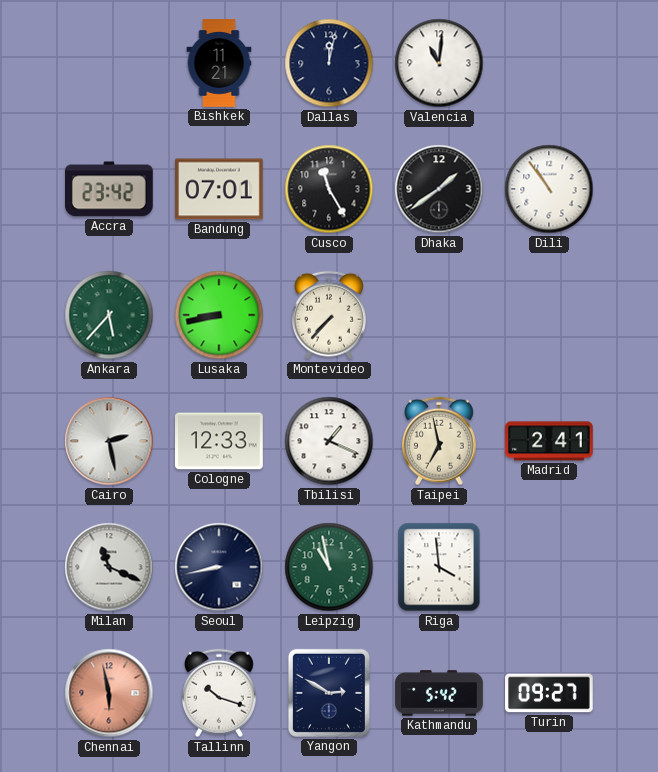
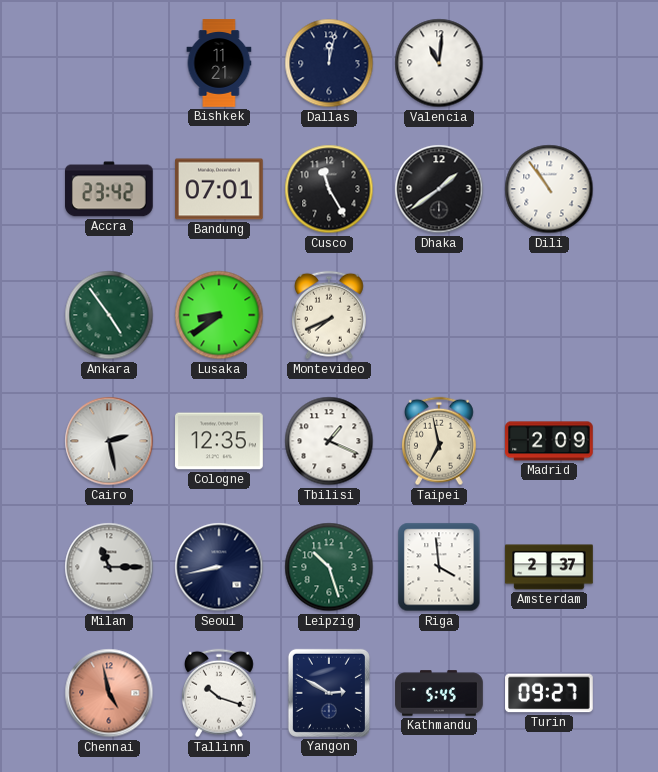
Ankara: 5:37 -> 4:54 (109, 315)
Lusaka: 8:43 -> 8:39 (219, 315)
Montevideo: 7:37 -> 7:41 (329, 315)
Cologne: 12:33 -> 12:35 (219, 441)
Madrid: 2:41 -> 2:09 (549, 441)
Milan: 11:19 -> 11:15 (109, 567)
Leipzig: 10:58 -> 10:27 (329, 567)
Amsterdam: none -> 2:37 (549, 567)
Chennai: 5:58 -> 4:58 (109, 693)
Kathmandu: 5:42 -> 5:45 (439, 693)
